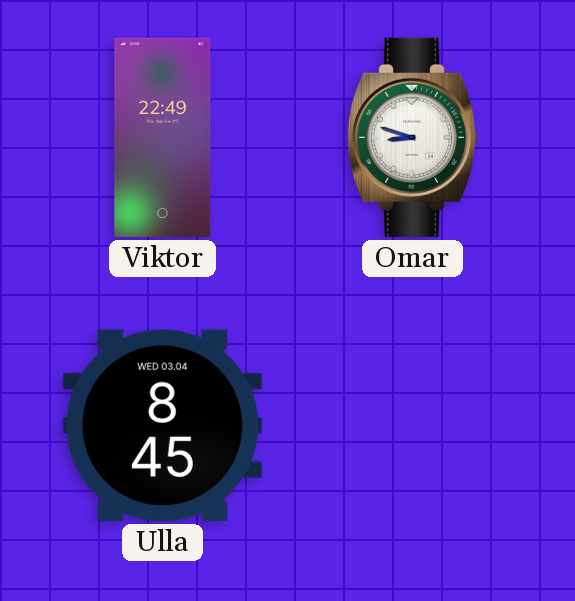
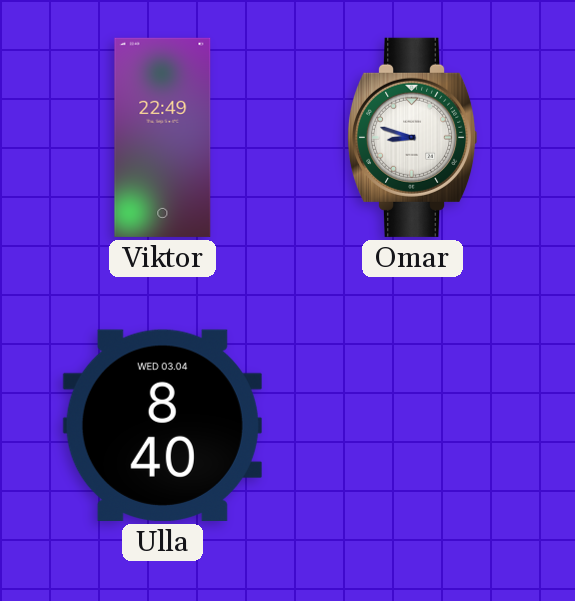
Ulla: 8:45 -> 8:40 (162, 425)
